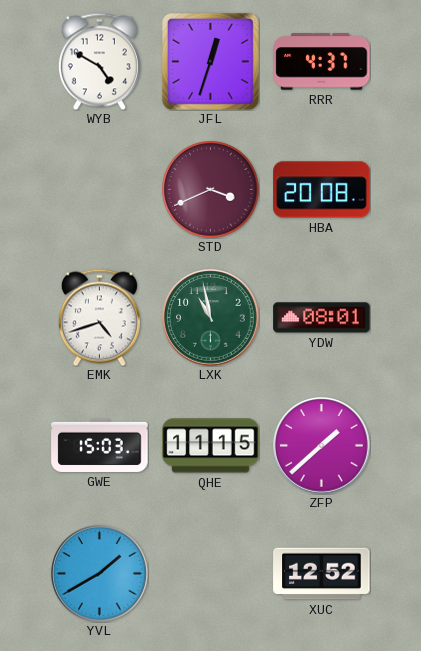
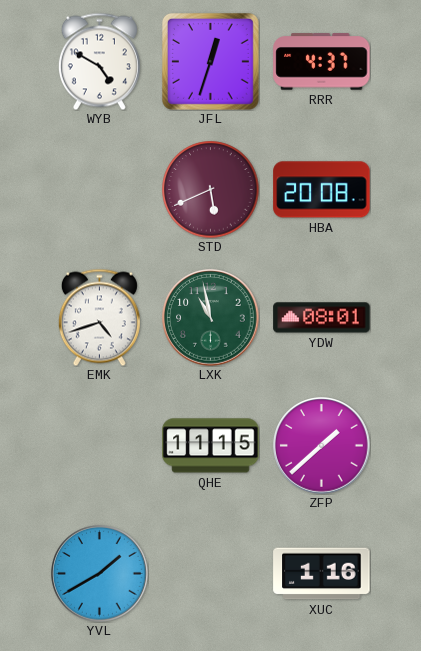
STD: 3:41 -> 5:41 (211, 190)
GWE: 15:03 -> none (100, 445)
XUC: 12:52 -> 1:16 (322, 574)
